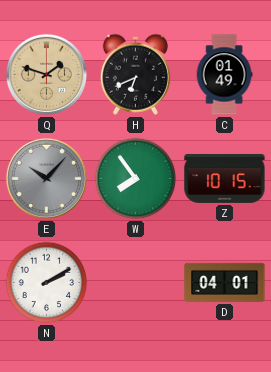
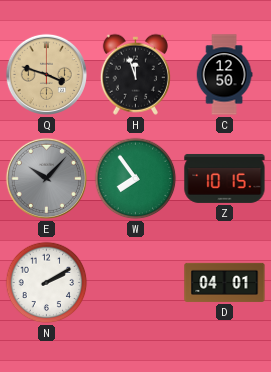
Q: 1:48 -> 3:48 (46, 74)
H: 6:41 -> 11:57 (135, 74)
C: 01:49 -> 12:50 (224, 75)
